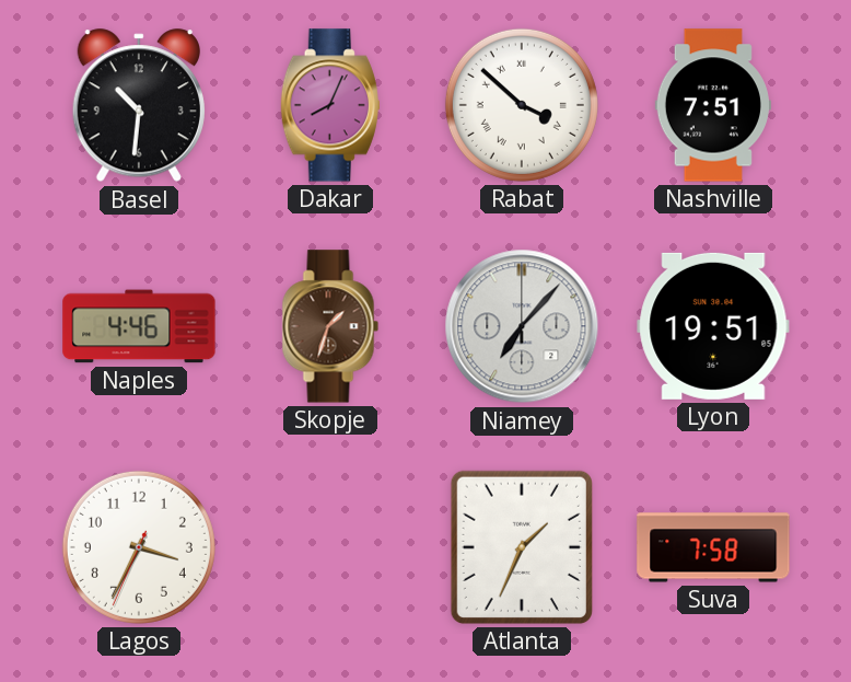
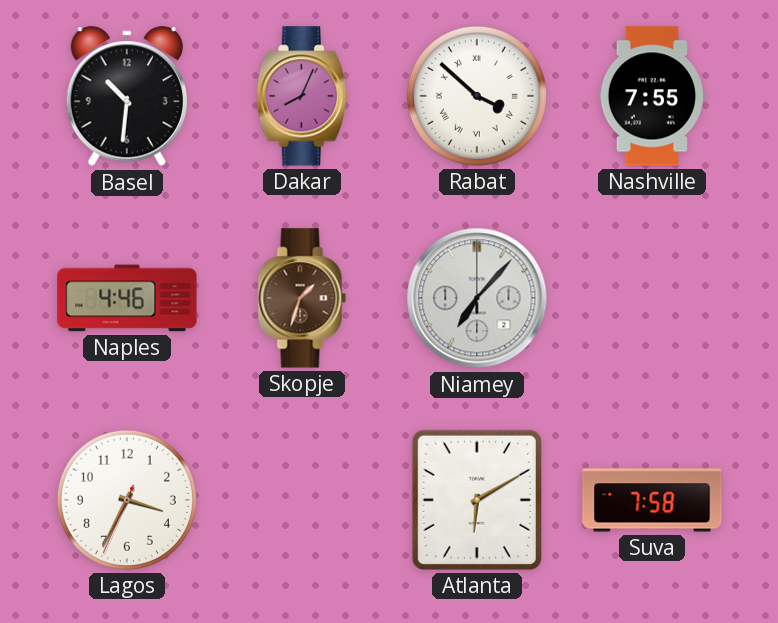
Nashville: 7:51 -> 7:55 (652, 96)
Lyon: 19:51 -> none (713, 326)
Atlanta: 1:34 -> 6:10 (477, 500)
